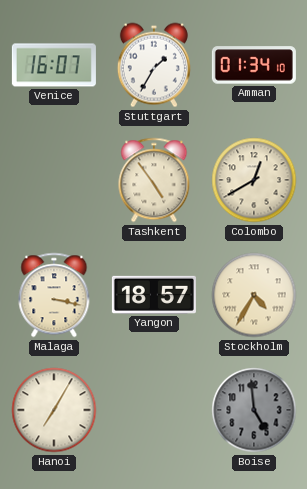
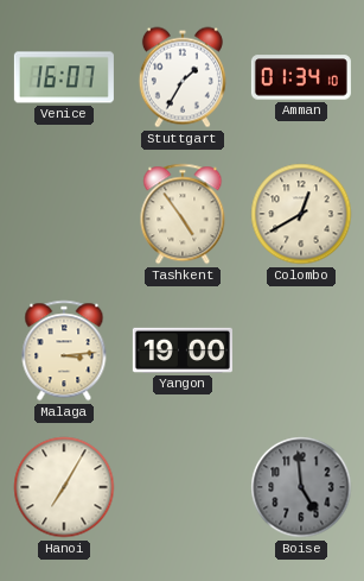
Malaga: 3:17 -> 3:14 (64, 351)
Yangon: 18:57 -> 19:00 (183, 351)
Stockholm: 4:35 -> none (254, 295)
